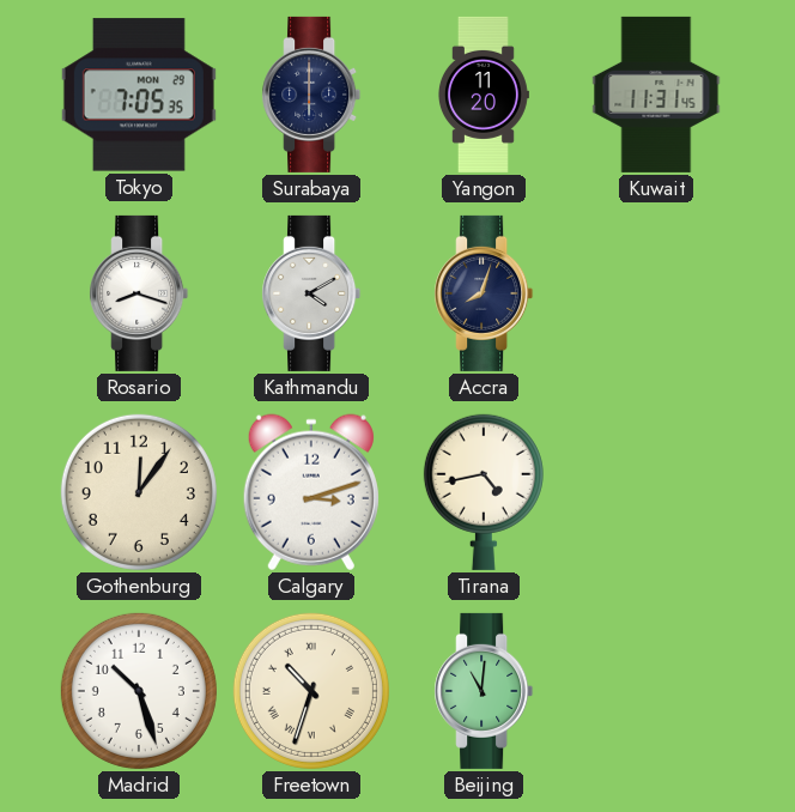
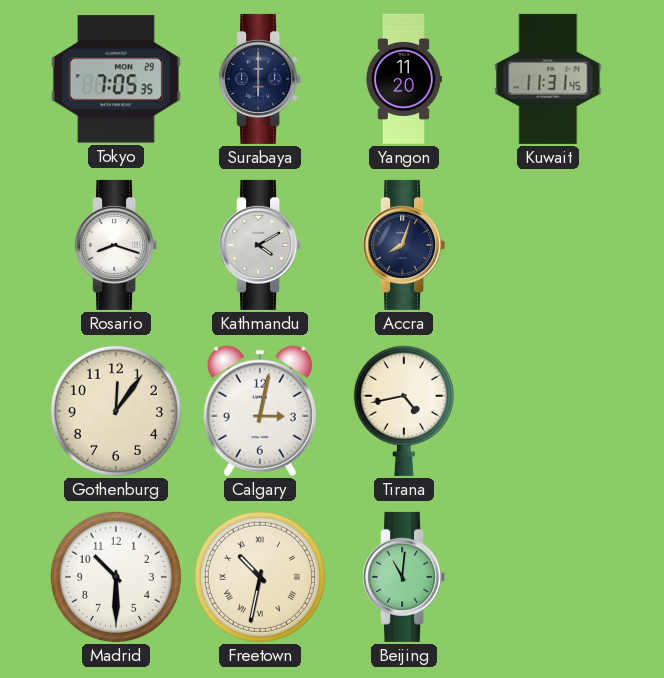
Calgary: 3:12 -> 3:02 (260, 411)
Madrid: 10:27 -> 10:30 (116, 577)
Freetown: 10:33 -> 10:32 (260, 577)
